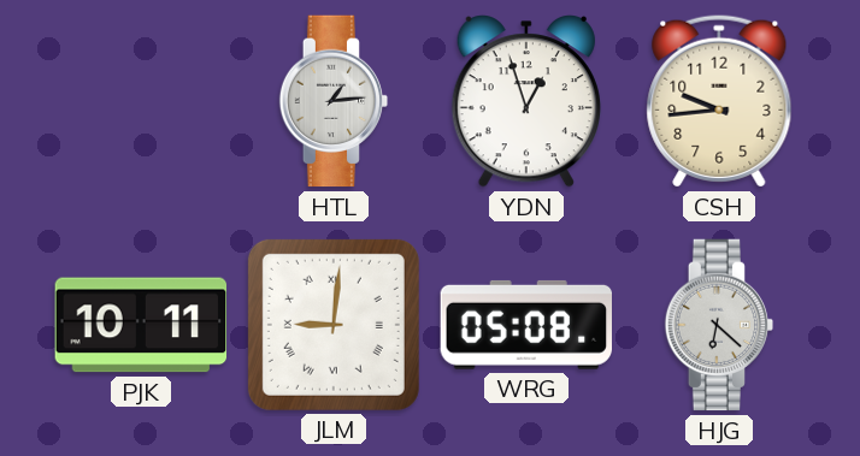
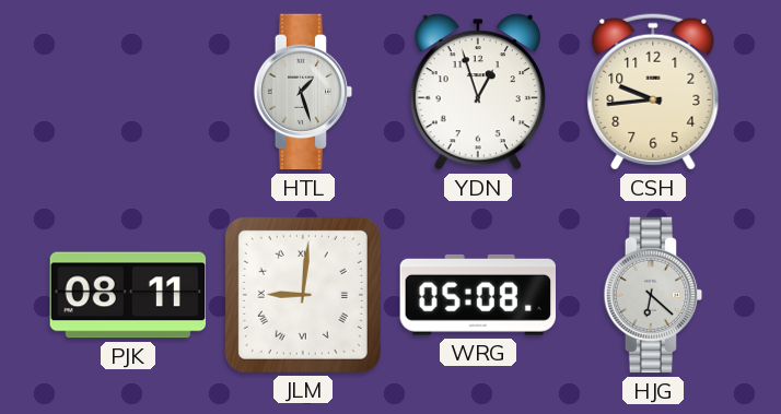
HTL: 1:14 -> 1:27 (303, 92)
PJK: 10:11 -> 08:11 (128, 295)
